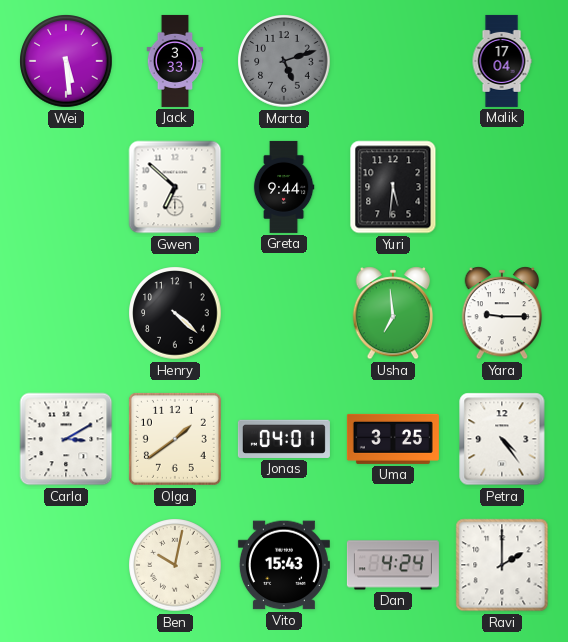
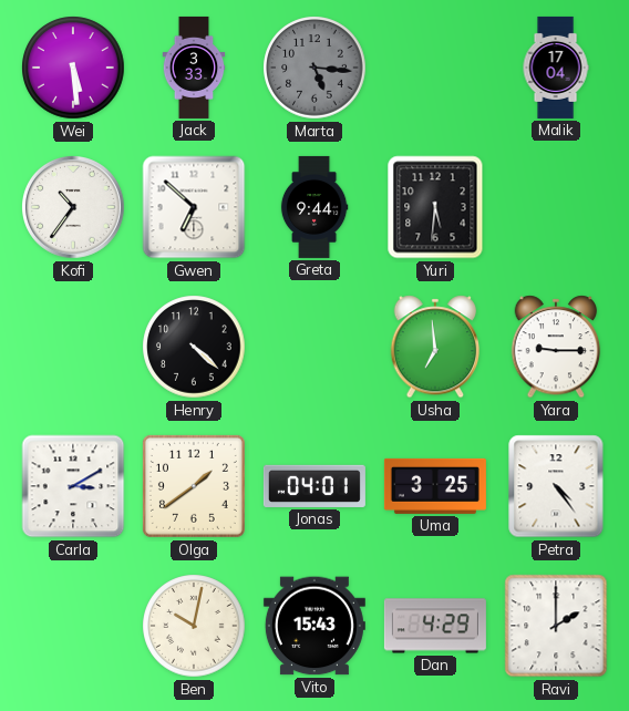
Marta: 5:12 -> 5:16 (314, 68)
Kofi: none -> 10:36 (74, 208)
Dan: 4:24 -> 4:29 (435, 626)
